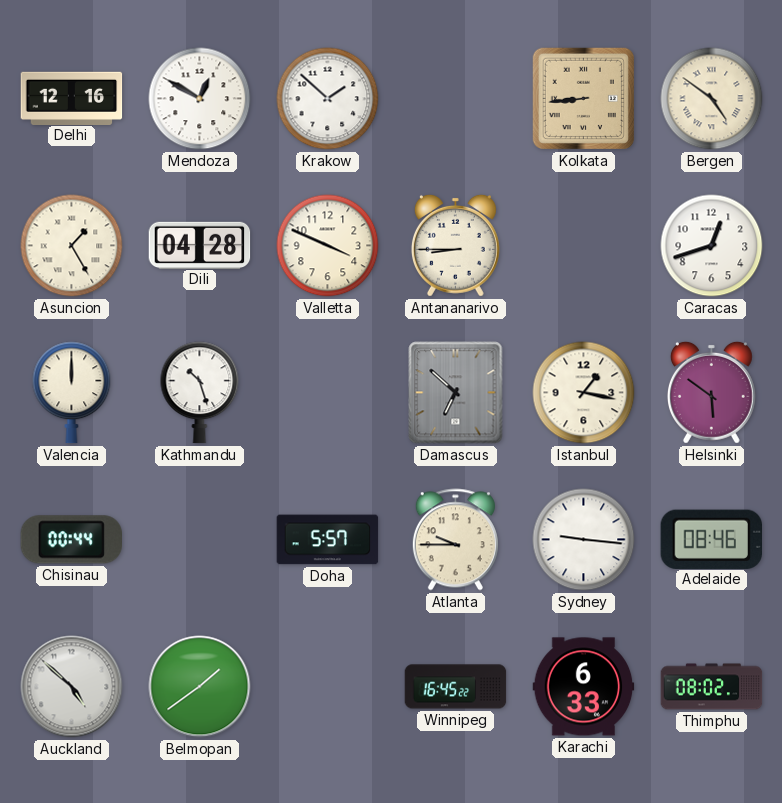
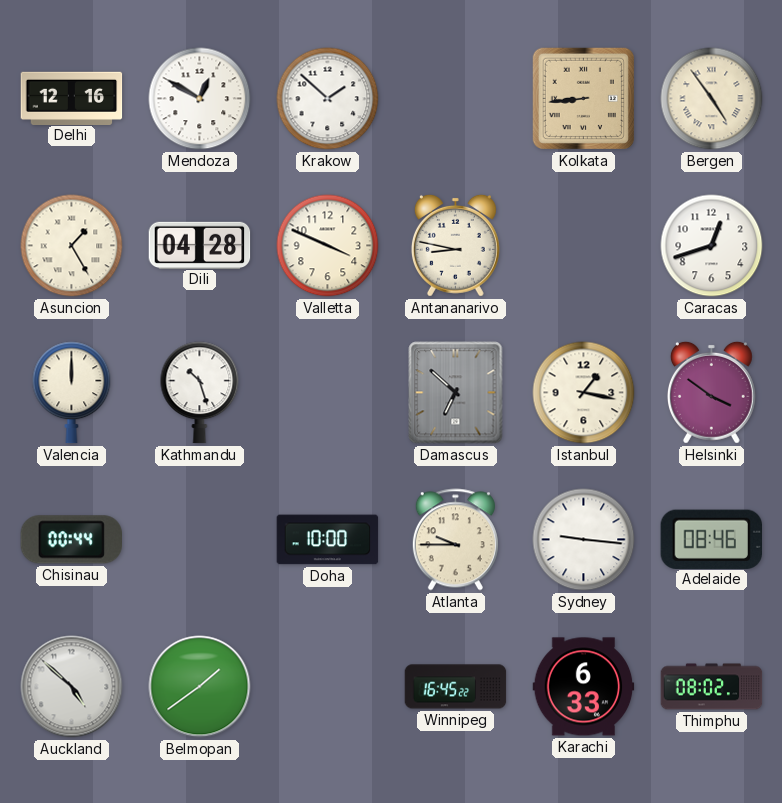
Bergen: 4:51 -> 4:54 (712, 99)
Antananarivo: 8:45 -> 8:47 (455, 245)
Helsinki: 5:51 -> 3:51 (711, 392)
Doha: 5:57 -> 10:00 (328, 540)
